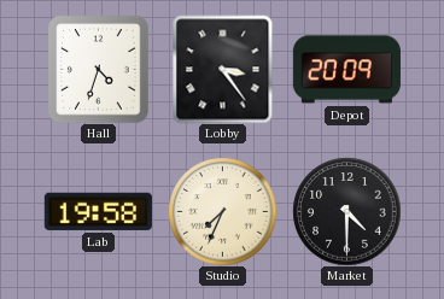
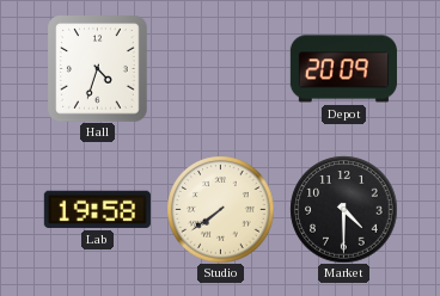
Lobby: 3:24 -> none (223, 69)
Studio: 7:34 -> 7:39 (220, 209)
